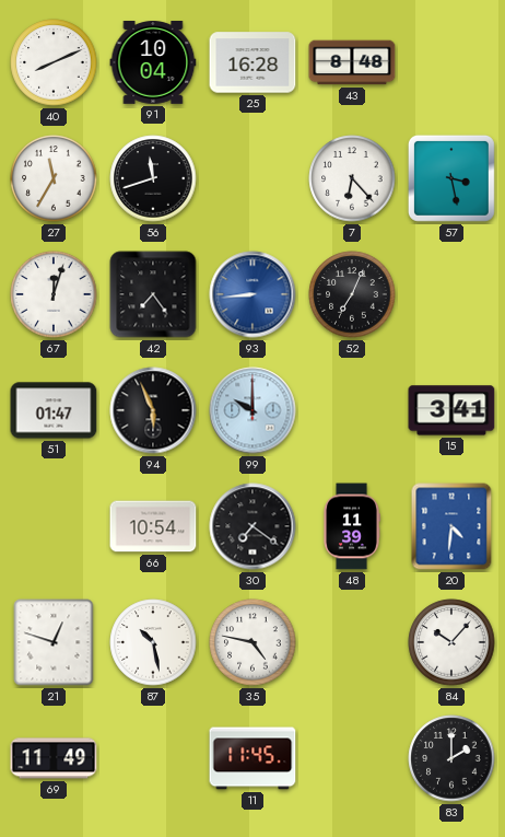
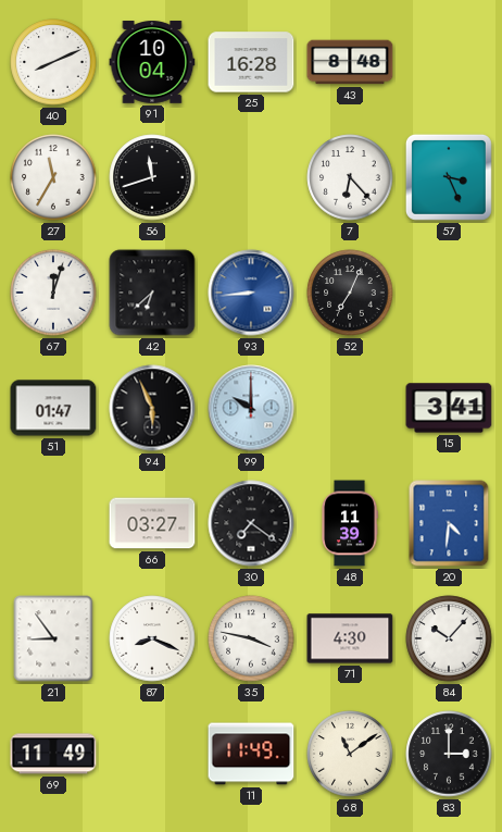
57: 3:28 -> 3:26 (449, 177)
42: 7:24 -> 6:38 (152, 293)
66: 10:54 -> 03:27 (152, 523)
21: 12:48 -> 8:54 (53, 638)
87: 10:28 -> 8:19 (152, 638)
35: 4:47 -> 3:47 (251, 638)
71: none -> 4:30 (350, 638)
11: 11:45 -> 11:49 (251, 754)
68: none -> 11:09 (350, 754)
83: 2:00 -> 3:00 (449, 754)
